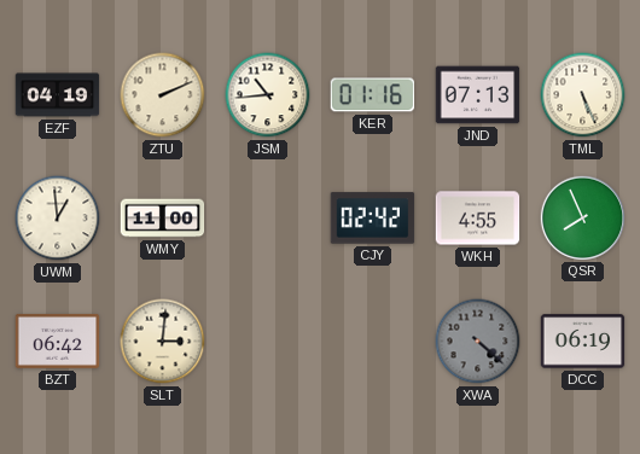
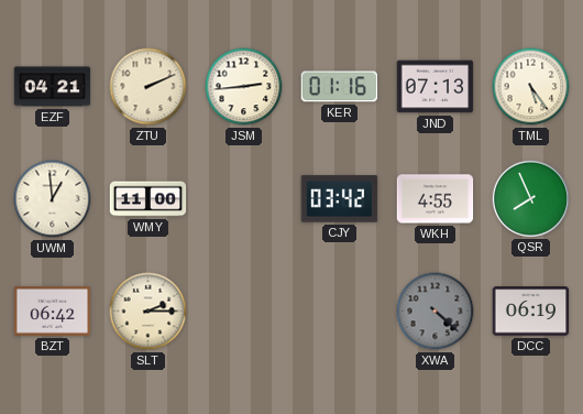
EZF: 04:19 -> 04:21 (53, 87)
JSM: 10:44 -> 2:44 (244, 87)
TML: 5:26 -> 5:24 (531, 87)
CJY: 02:42 -> 03:42 (340, 199)
SLT: 3:01 -> 2:15 (148, 312)
